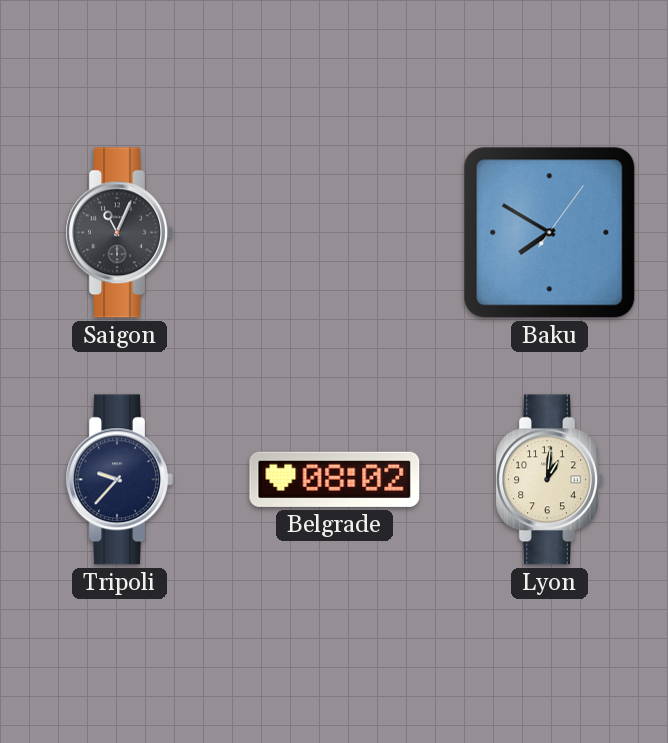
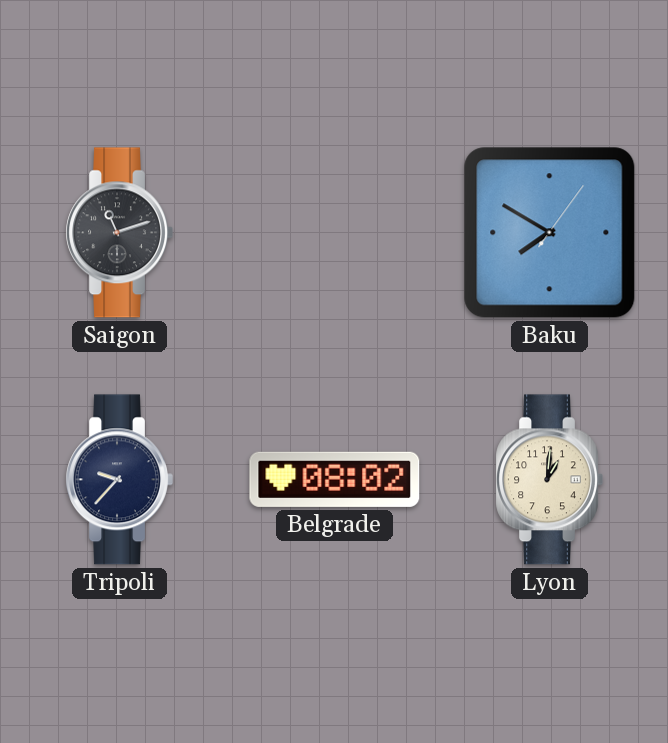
Saigon: 11:04 -> 11:12 (119, 233)
